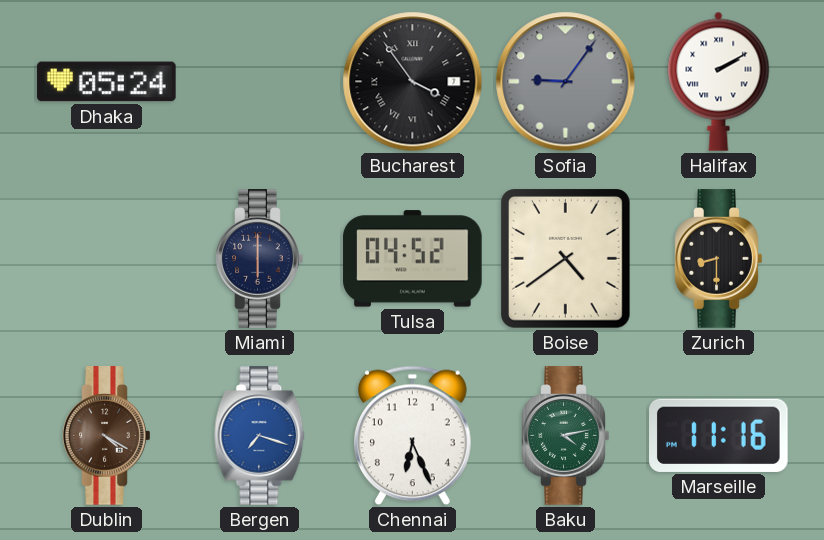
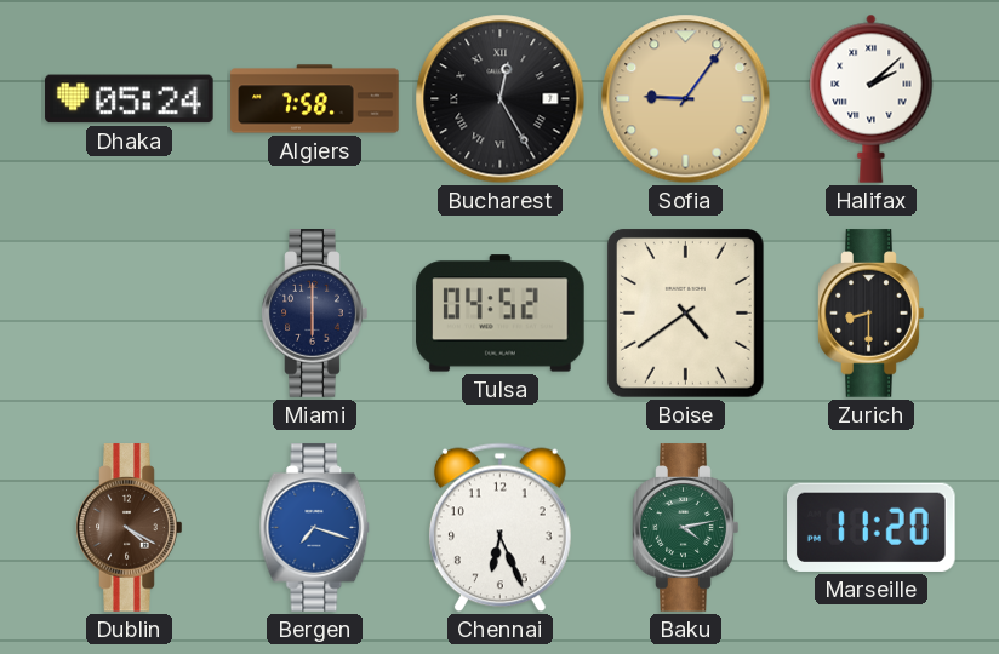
Algiers: none -> 7:58 (315, 99)
Bucharest: 3:54 -> 12:25 (501, 99)
Sofia dial: grey -> champagne (686, 99)
Halifax: 2:10 -> 2:08 (872, 98)
Marseille: 11:16 -> 11:20 (872, 527)
